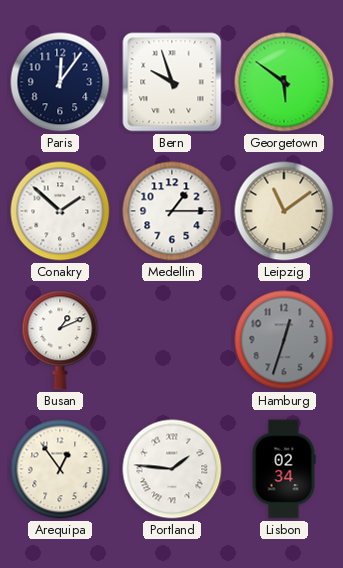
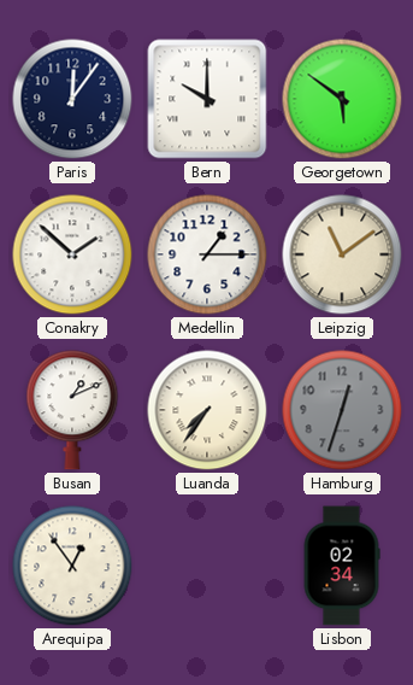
Bern: 9:57 -> 10:00 (207, 99)
Luanda: none -> 7:36 (207, 410)
Portland: 1:46 -> none (172, 469)
